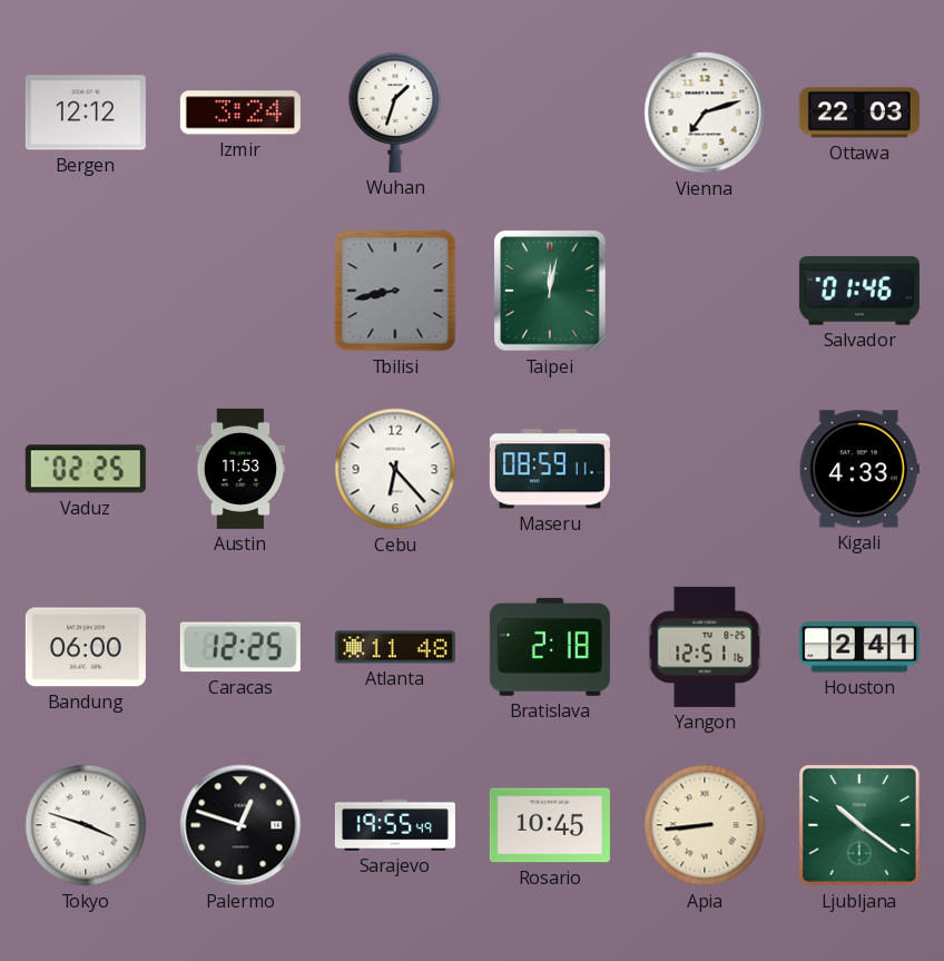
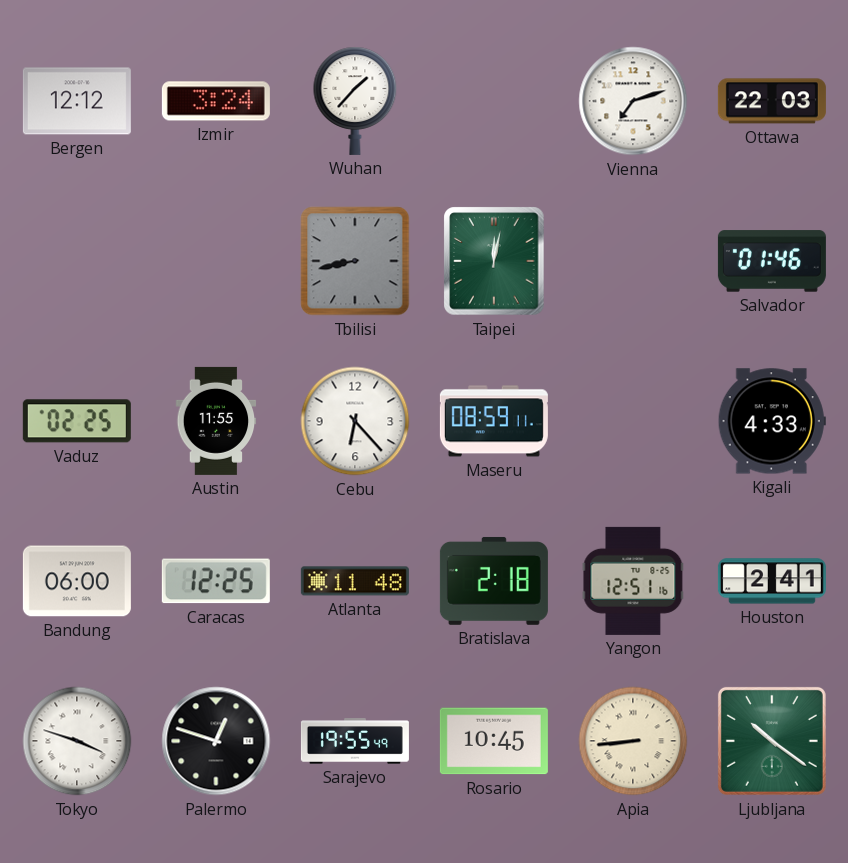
Wuhan: 1:33 -> 1:37 (355, 101)
Austin: 11:53 -> 11:55 (216, 421)
